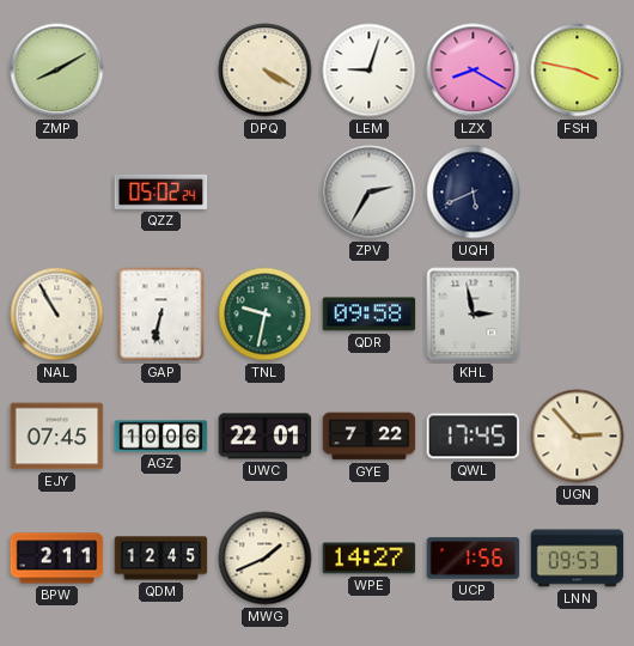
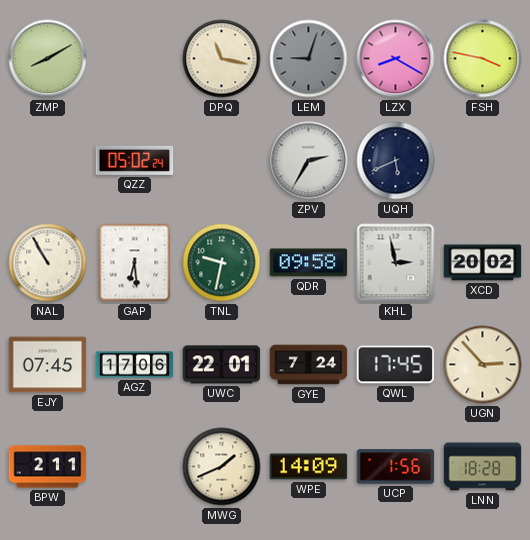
DPQ: 4:20 -> 11:17 (222, 59)
LEM dial: white -> grey (309, 59)
GAP: 6:32 -> 6:29 (135, 263)
XCD: none -> 20:02 (483, 263)
AGZ: 10:06 -> 17:06 (135, 365)
GYE: 7:22 -> 7:24 (309, 365)
QDM: 12:45 -> none (161, 559)
WPE: 14:27 -> 14:09 (309, 467)
LNN: 09:53 -> 18:28 (483, 467)
